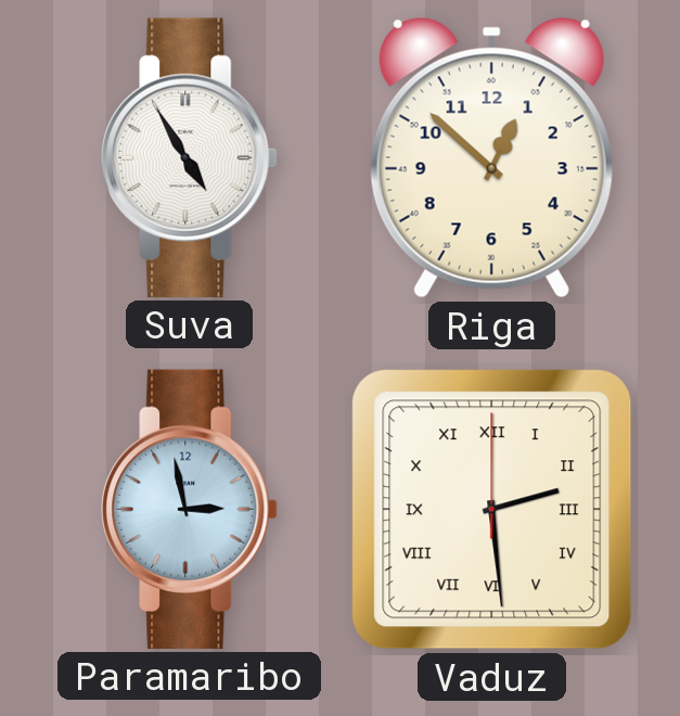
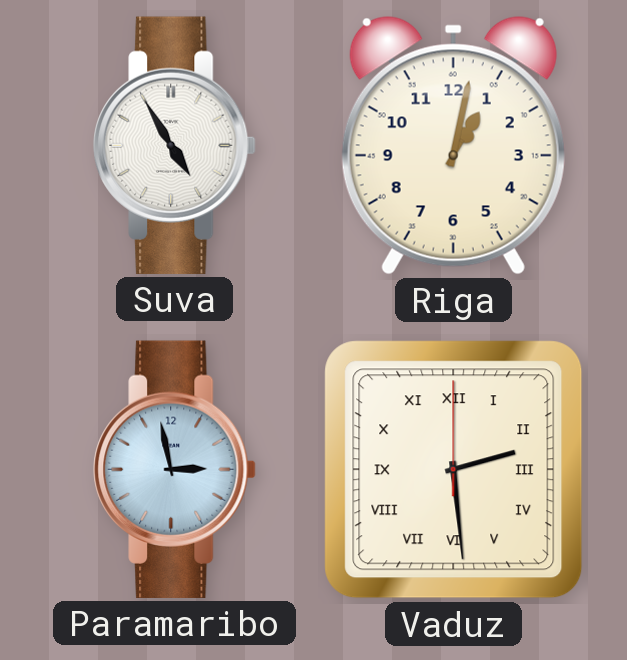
Riga: 12:52 -> 1:02 (453, 146)
